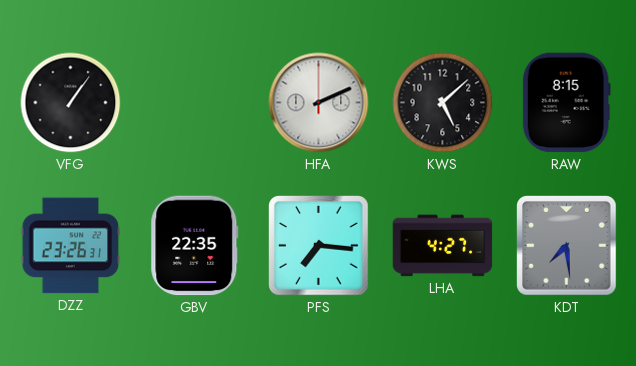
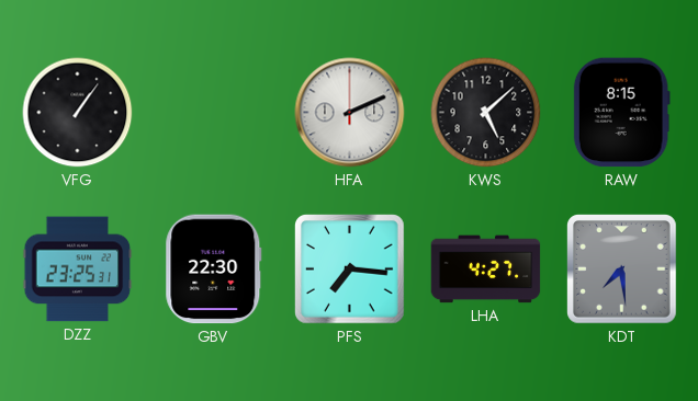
DZZ: 23:26 -> 23:25 (78, 270)
GBV: 22:35 -> 22:30 (214, 270)
